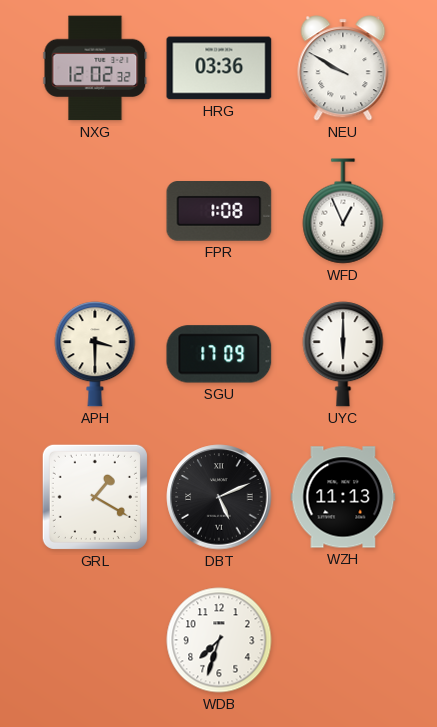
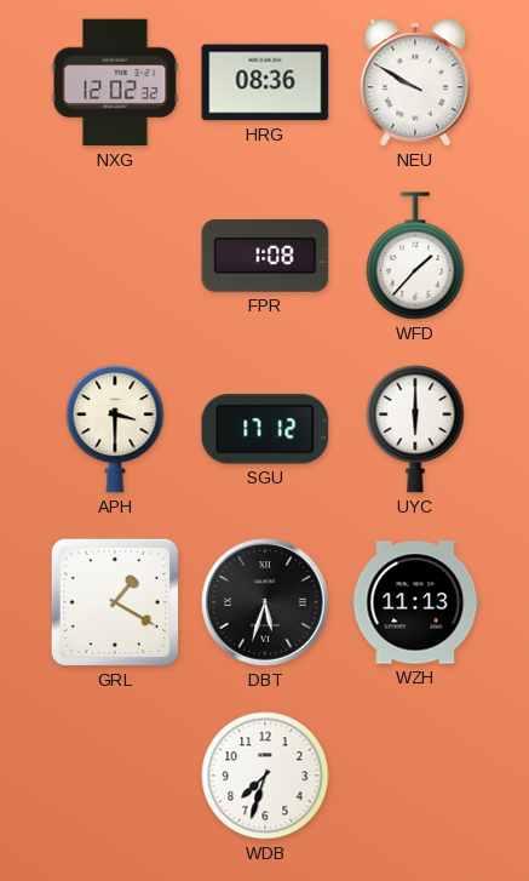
HRG: 03:36 -> 08:36 (265, 82)
WFD: 12:56 -> 1:37 (415, 256)
SGU: 17:09 -> 17:12 (265, 429)
DBT: 5:11 -> 5:33 (265, 602)
